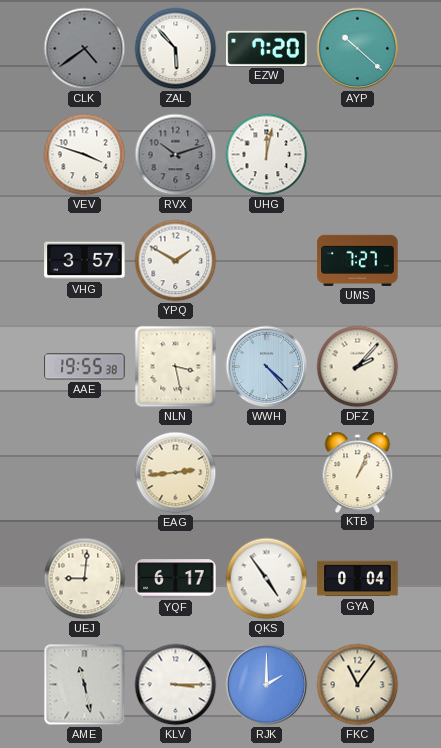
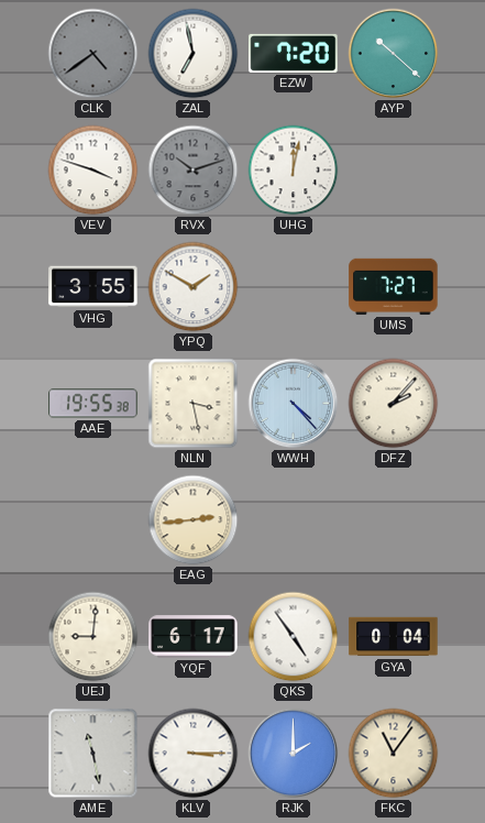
ZAL: 5:53 -> 6:58 (194, 54)
VHG: 3:57 -> 3:55 (93, 287)
KTB: 1:04 -> none (358, 472)
